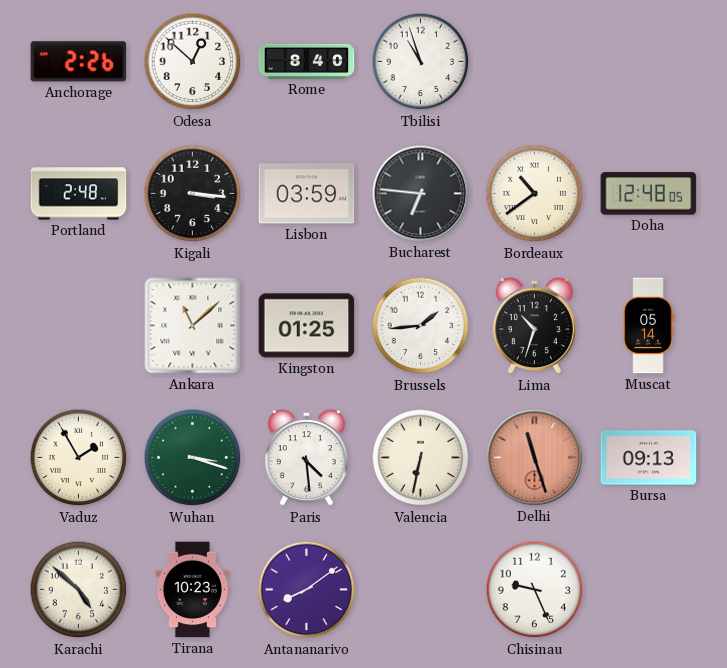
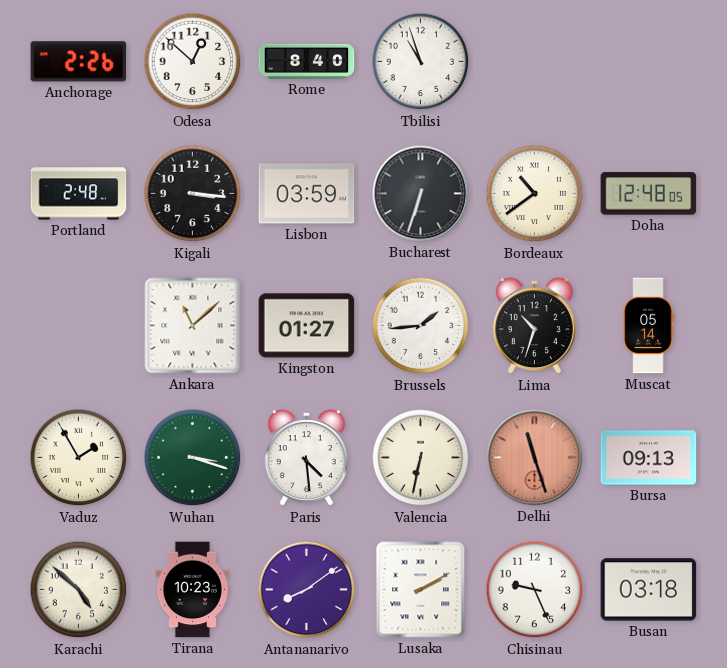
Bucharest: 6:46 -> 6:33 (421, 194)
Kingston: 01:25 -> 01:27 (307, 326)
Lusaka: none -> 2:10 (421, 590)
Busan: none -> 03:18 (649, 590)
